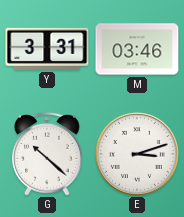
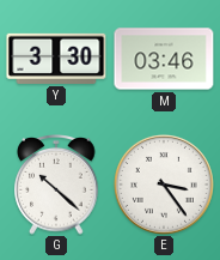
Y: 3:31 -> 3:30 (56, 59)
E: 3:12 -> 3:24 (164, 185)
